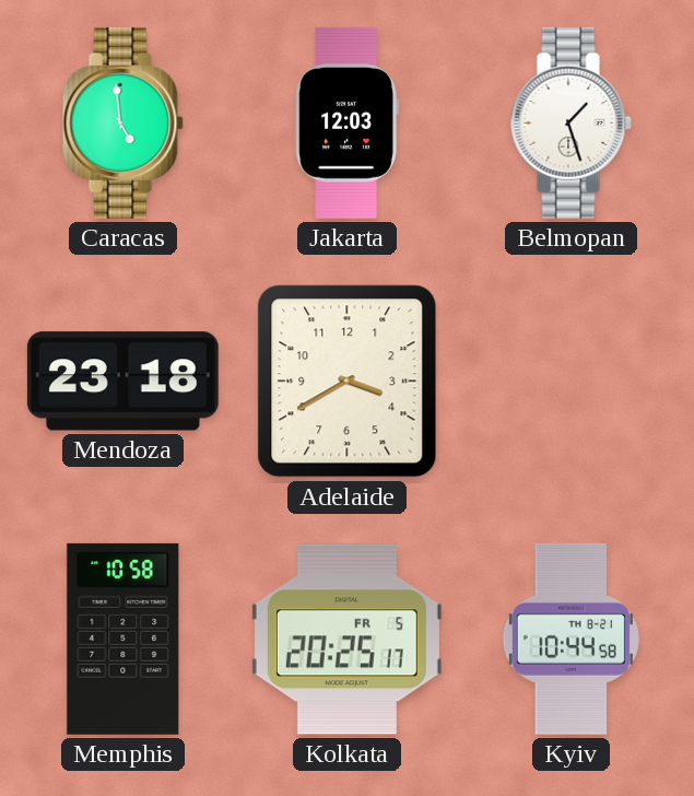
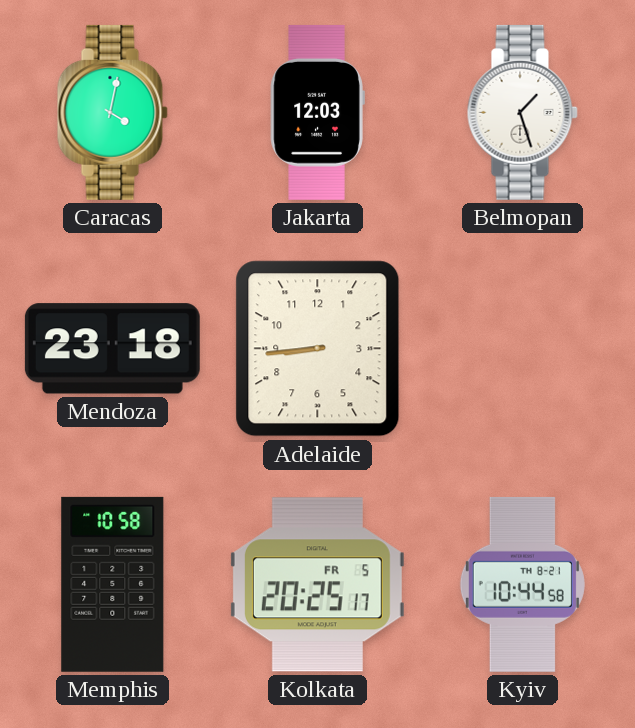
Caracas: 4:59 -> 4:02 (112, 112)
Adelaide: 3:40 -> 8:44 (318, 349)
